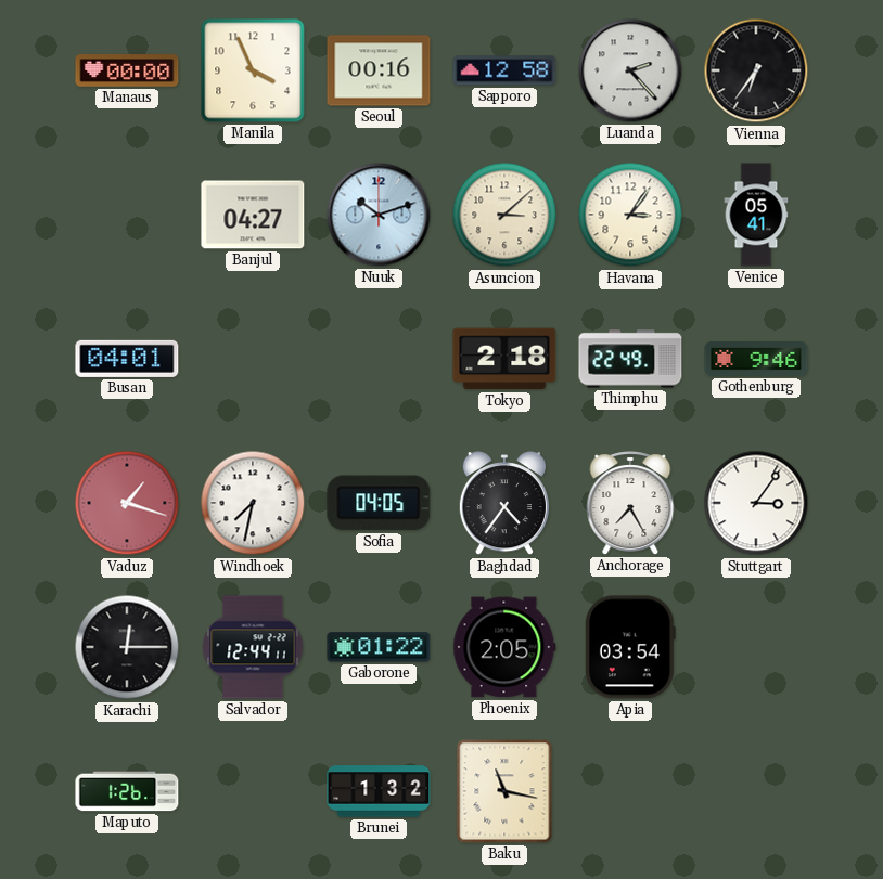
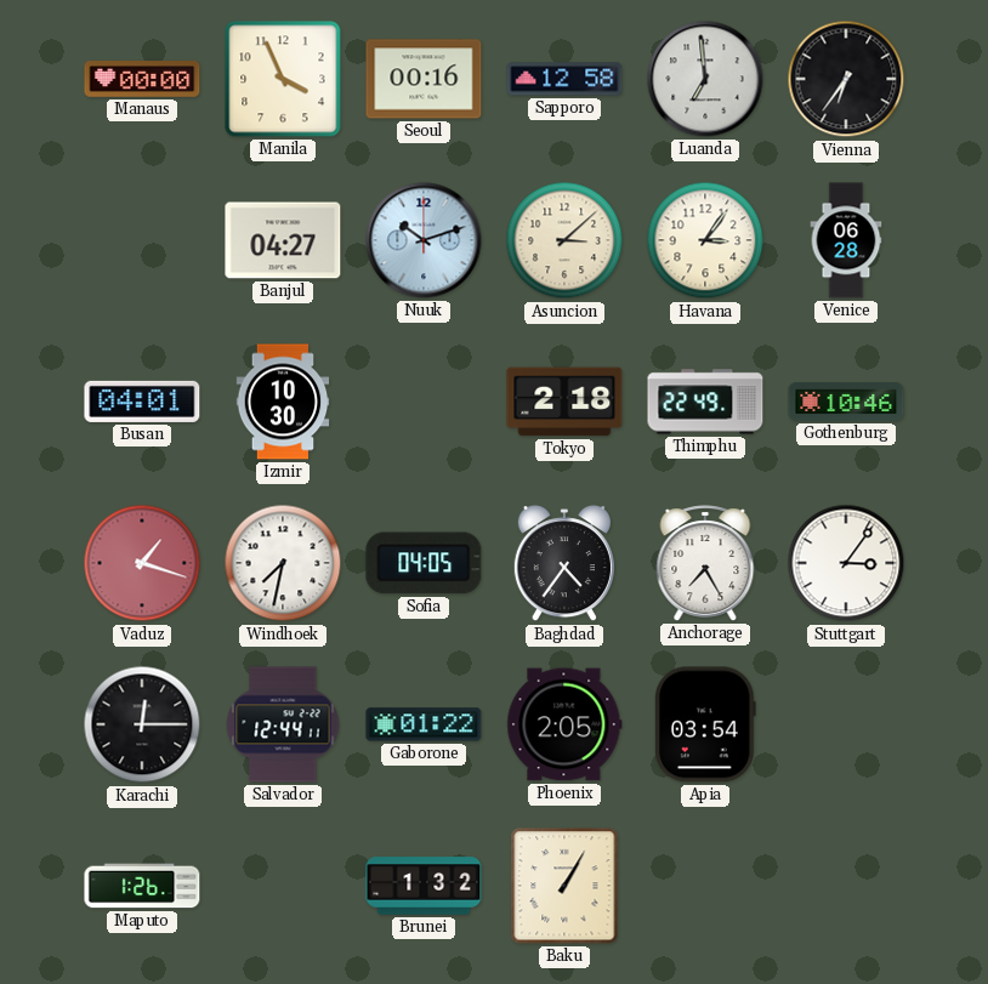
Luanda: 2:23 -> 6:59 (705, 79)
Venice: 05:41 -> 06:28 (846, 240)
Izmir: none -> 10:30 (283, 402)
Gothenburg: 9:46 -> 10:46 (846, 402)
Baku: 11:17 -> 1:05 (564, 886)
